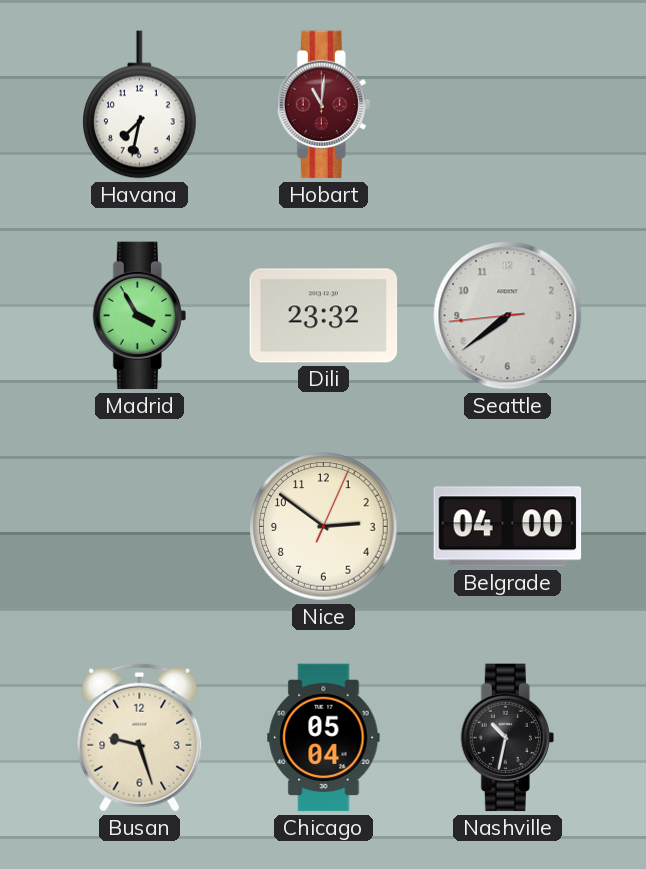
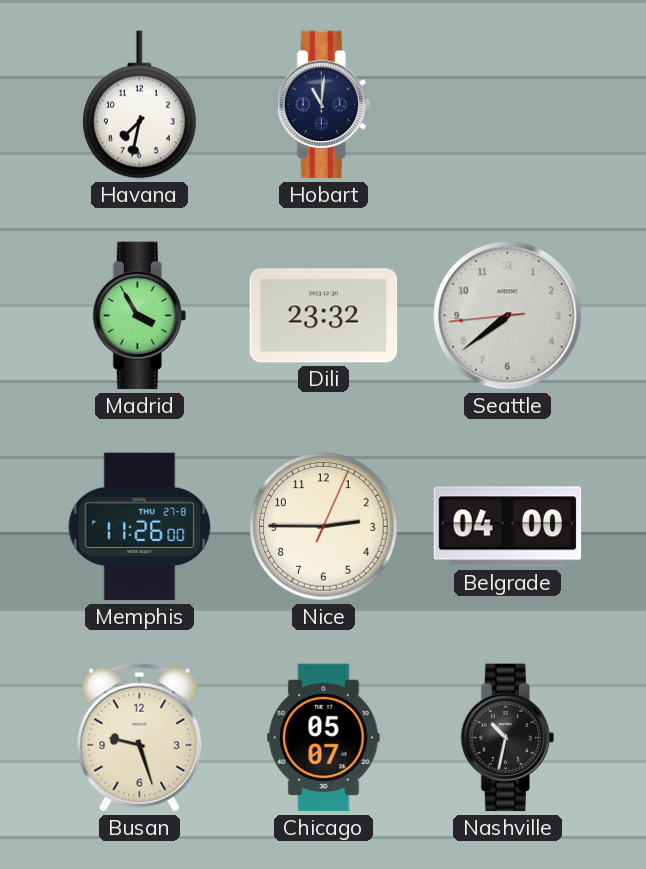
Hobart dial: burgundy -> navy (323, 105)
Memphis: none -> 11:26 (140, 527)
Nice: 2:51 -> 2:45 (324, 527)
Chicago: 05:04 -> 05:07 (324, 738)
